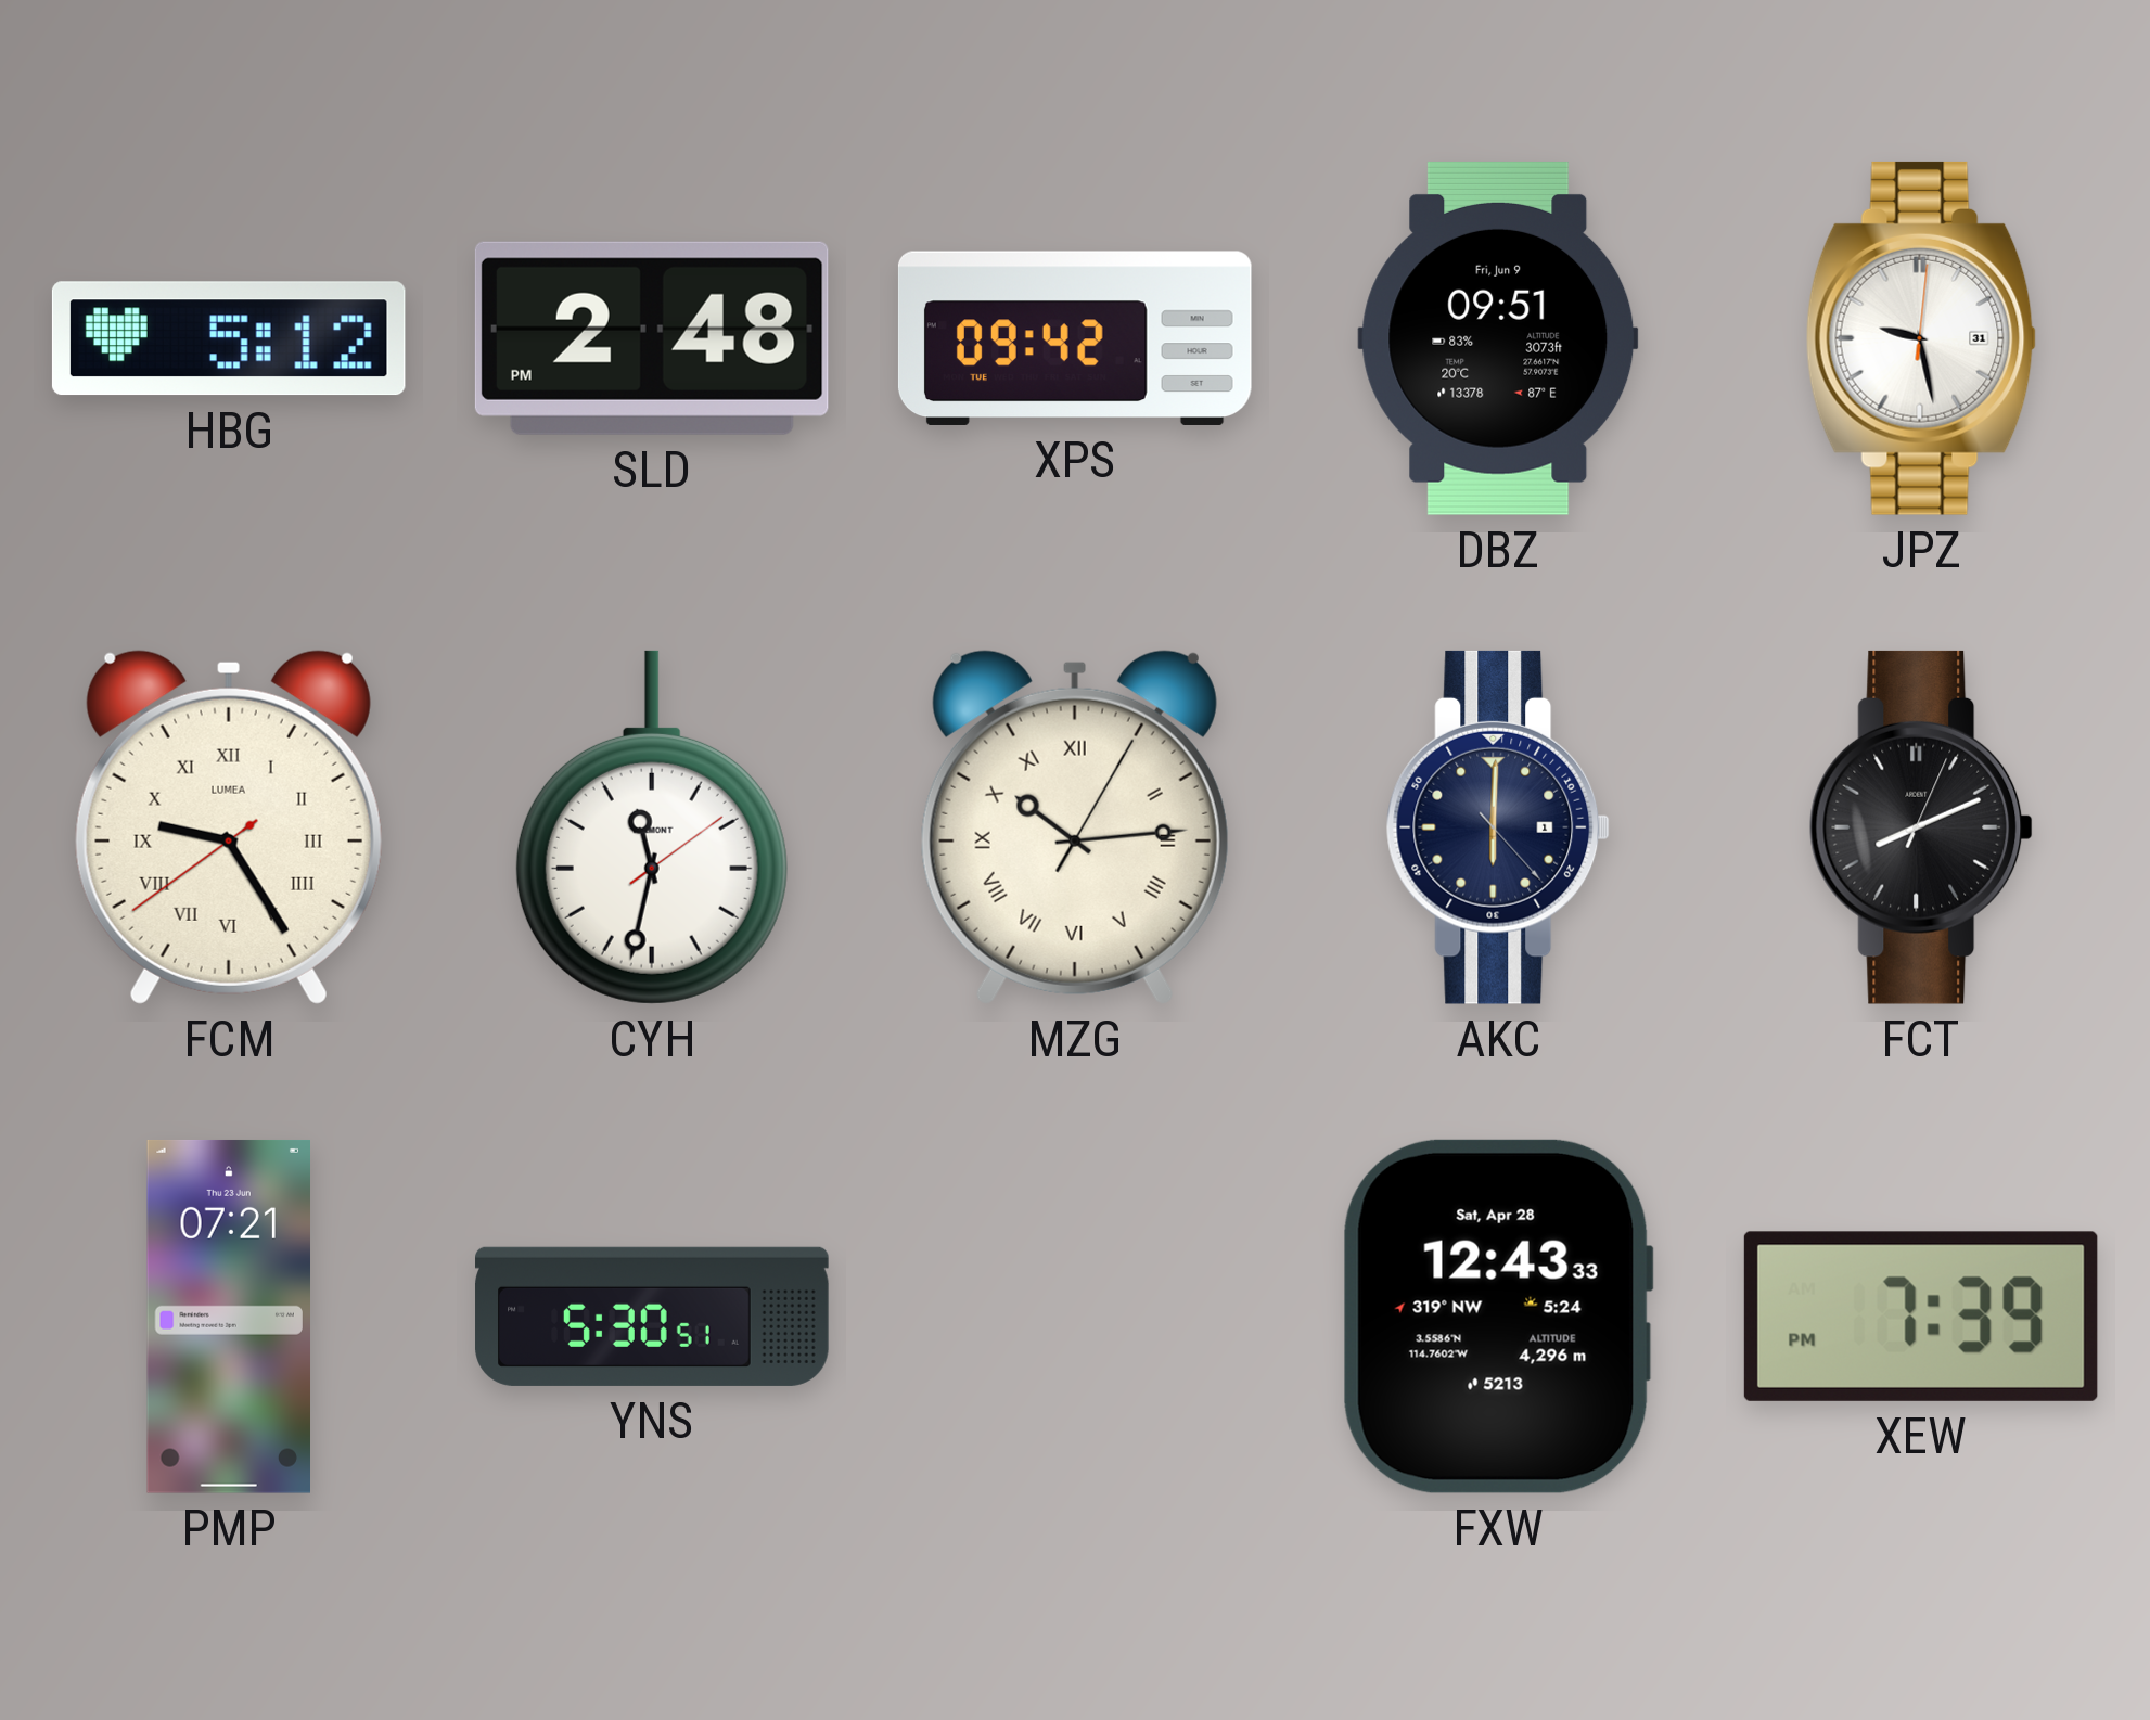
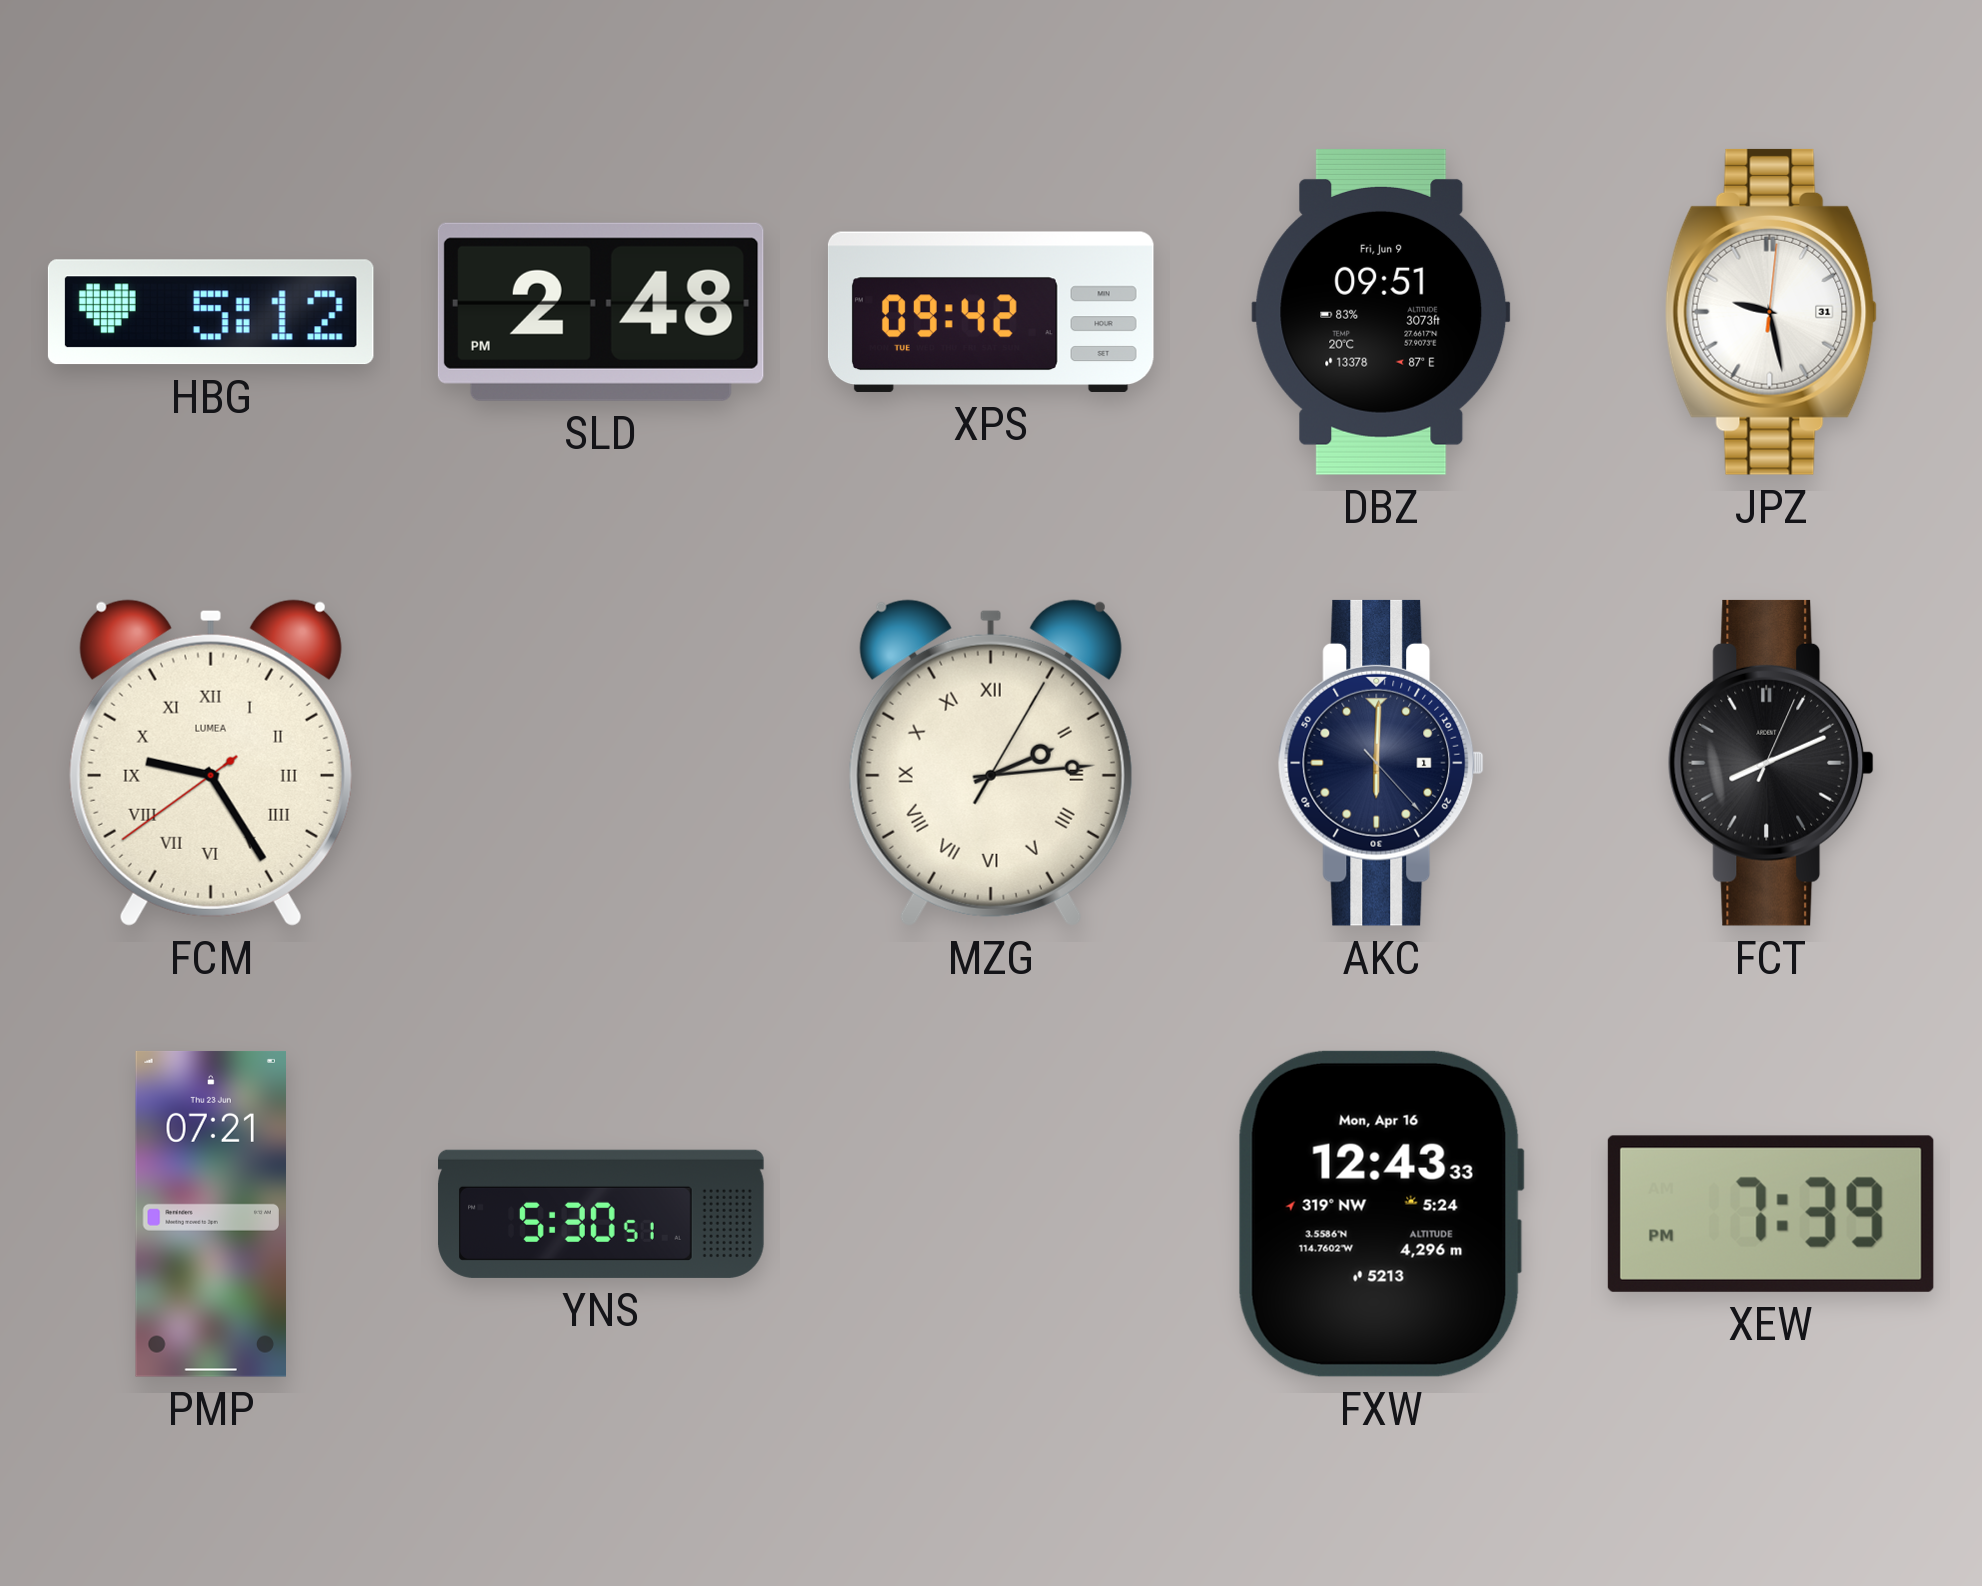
CYH: 11:32 -> none (652, 827)
MZG: 10:14 -> 2:14 (991, 763)
FXW date: Sat, Apr 28 -> Mon, Apr 16 (1381, 1214)
